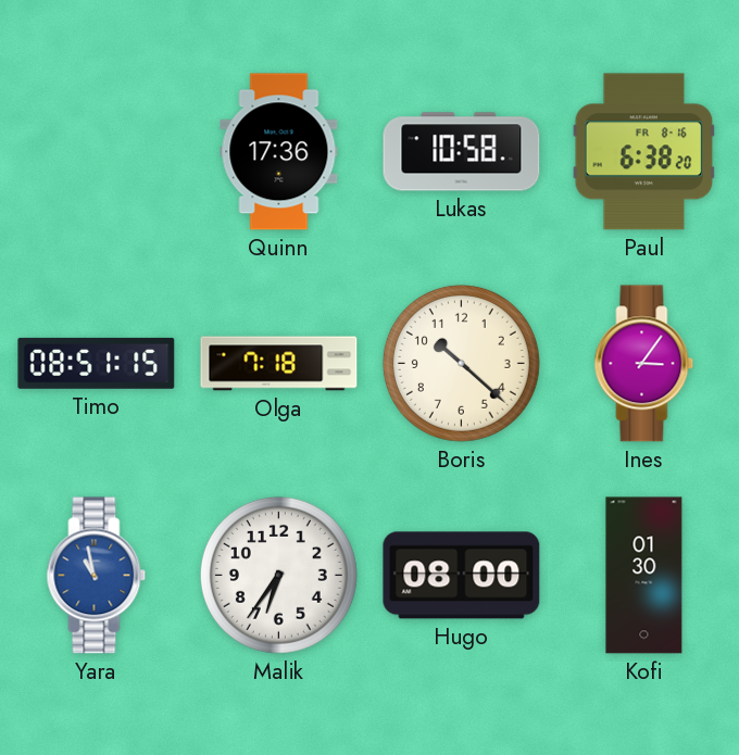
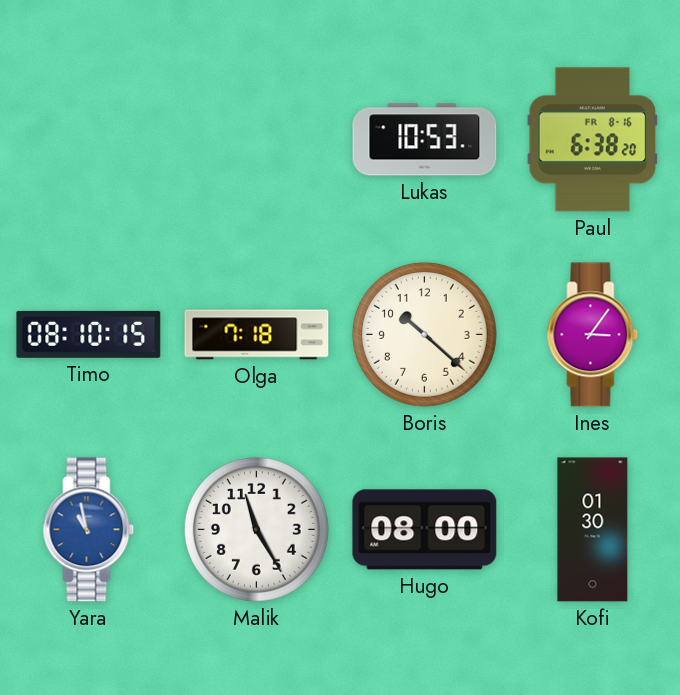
Quinn: 17:36 -> none (279, 152)
Lukas: 10:58 -> 10:53 (425, 140)
Timo: 08:51 -> 08:10 (89, 334)
Malik: 6:36 -> 11:25 (256, 529)
